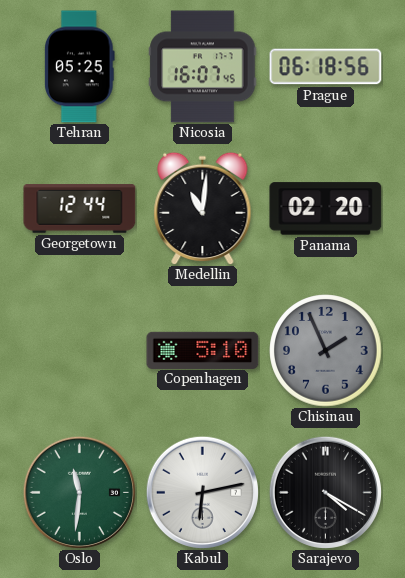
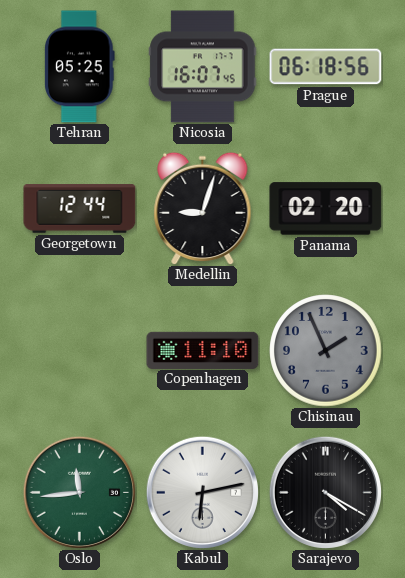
Medellin: 11:01 -> 9:03 (203, 208)
Copenhagen: 5:10 -> 11:10 (203, 350)
Oslo: 11:31 -> 11:44 (79, 492)
